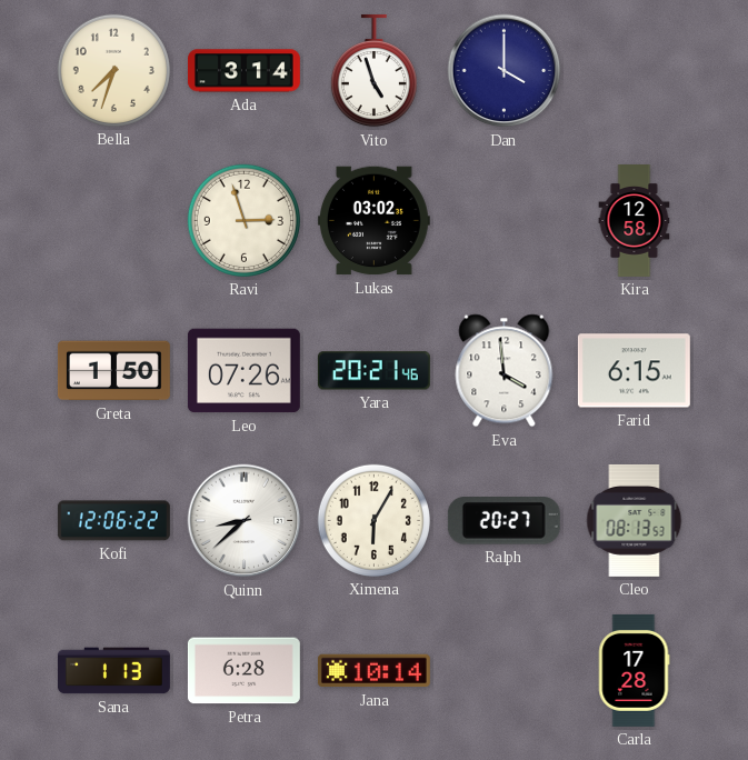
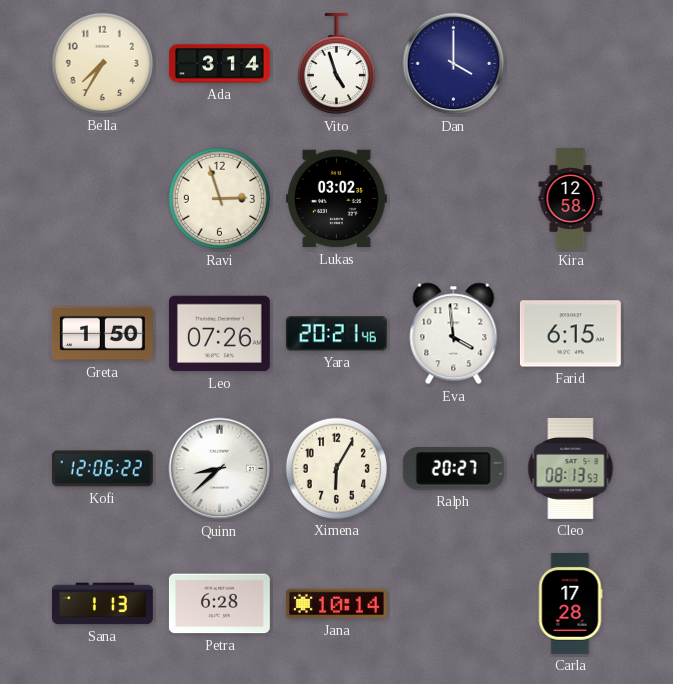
Bella: 7:33 -> 7:35 (102, 63)
